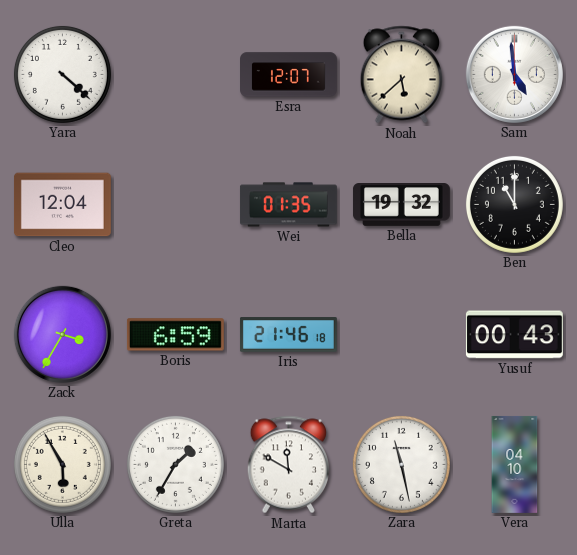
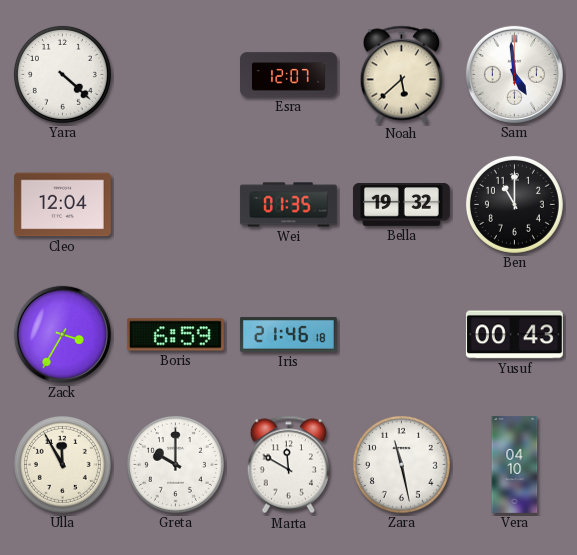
Ulla: 5:55 -> 11:55 (62, 464)
Greta: 1:35 -> 10:00 (175, 464)
